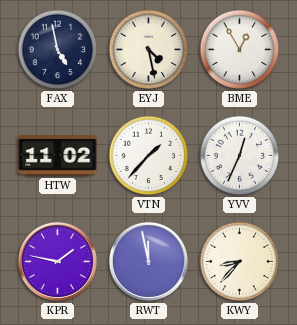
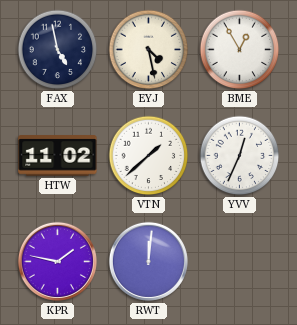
VTN: 1:37 -> 1:38 (149, 156)
RWT: 11:58 -> 12:01 (148, 261)
KWY: 8:37 -> none (240, 262)
